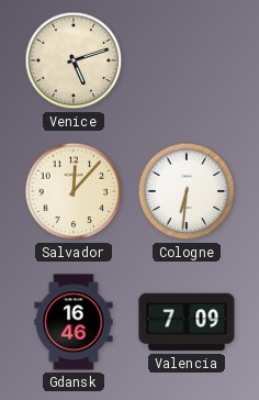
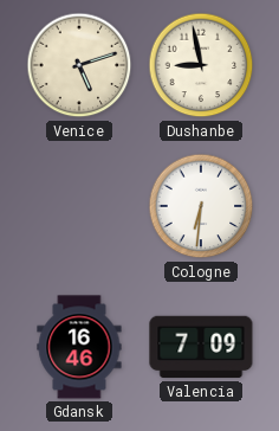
Dushanbe: none -> 8:58 (201, 65)
Salvador: 12:07 -> none (74, 191)
